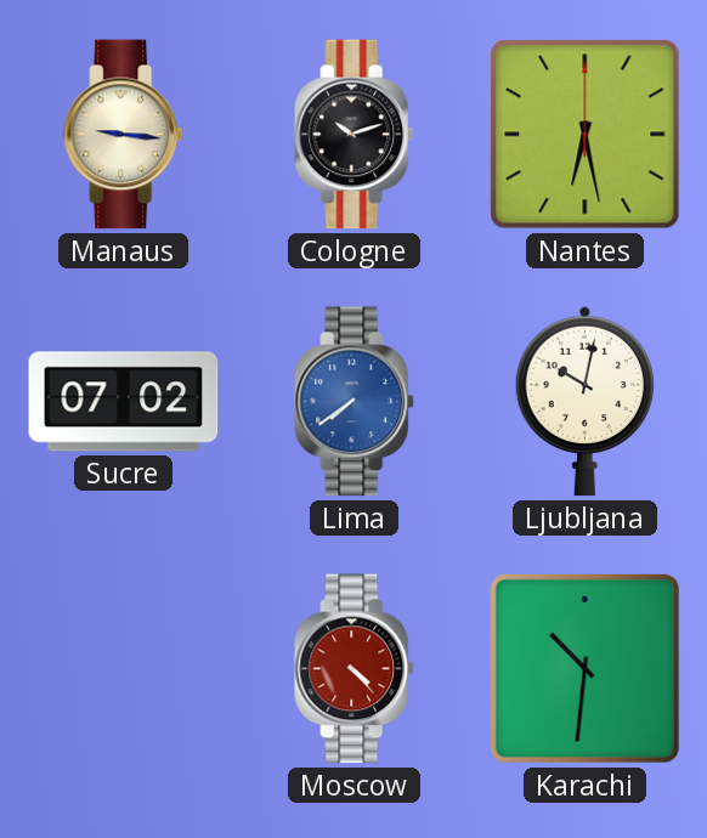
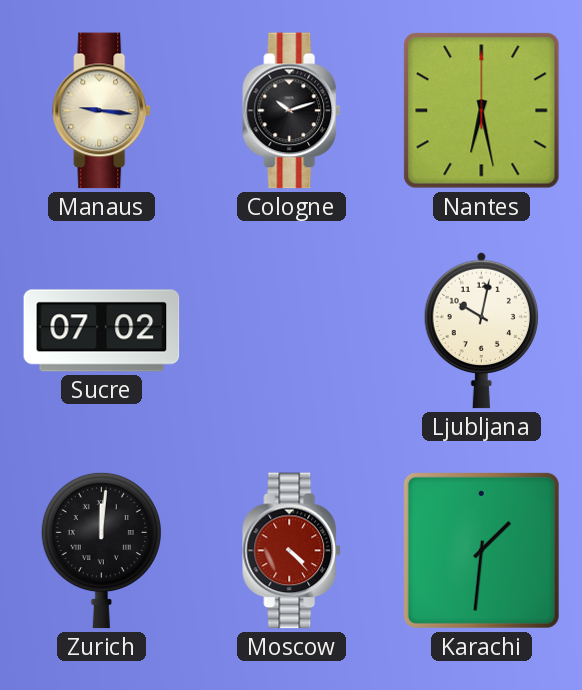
Lima: 7:39 -> none (355, 402)
Zurich: none -> 12:01 (101, 550)
Karachi: 10:31 -> 1:31 (481, 550)
